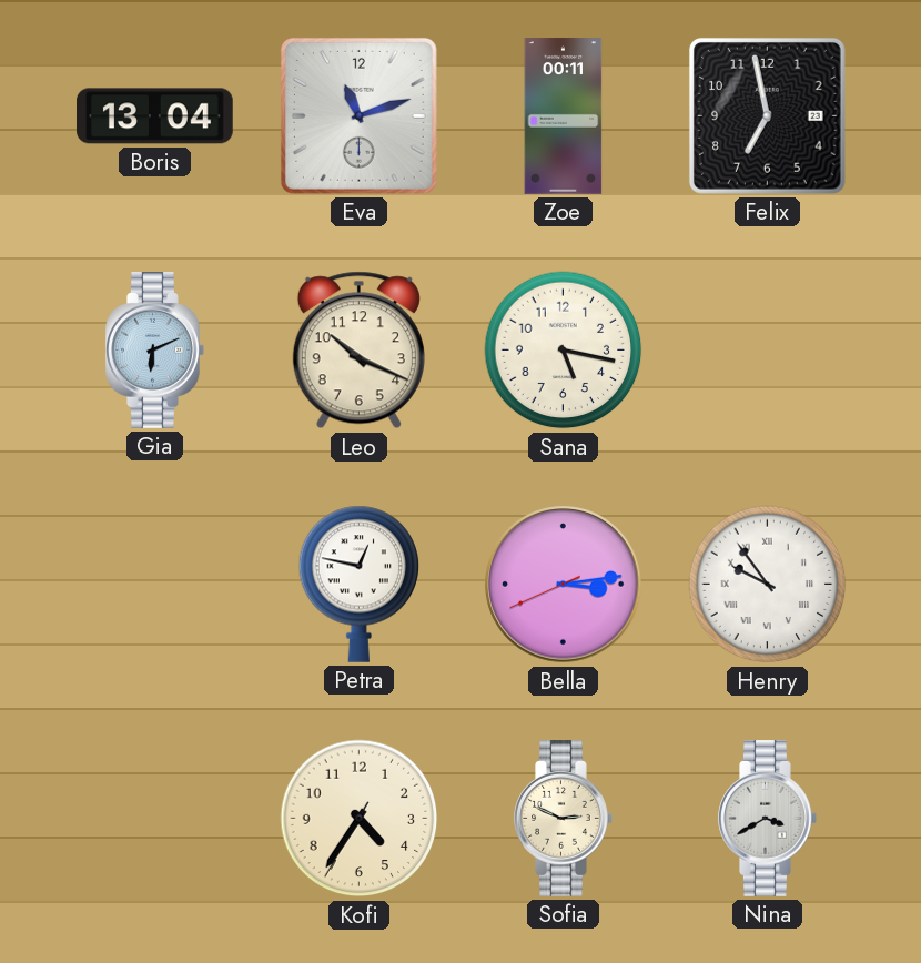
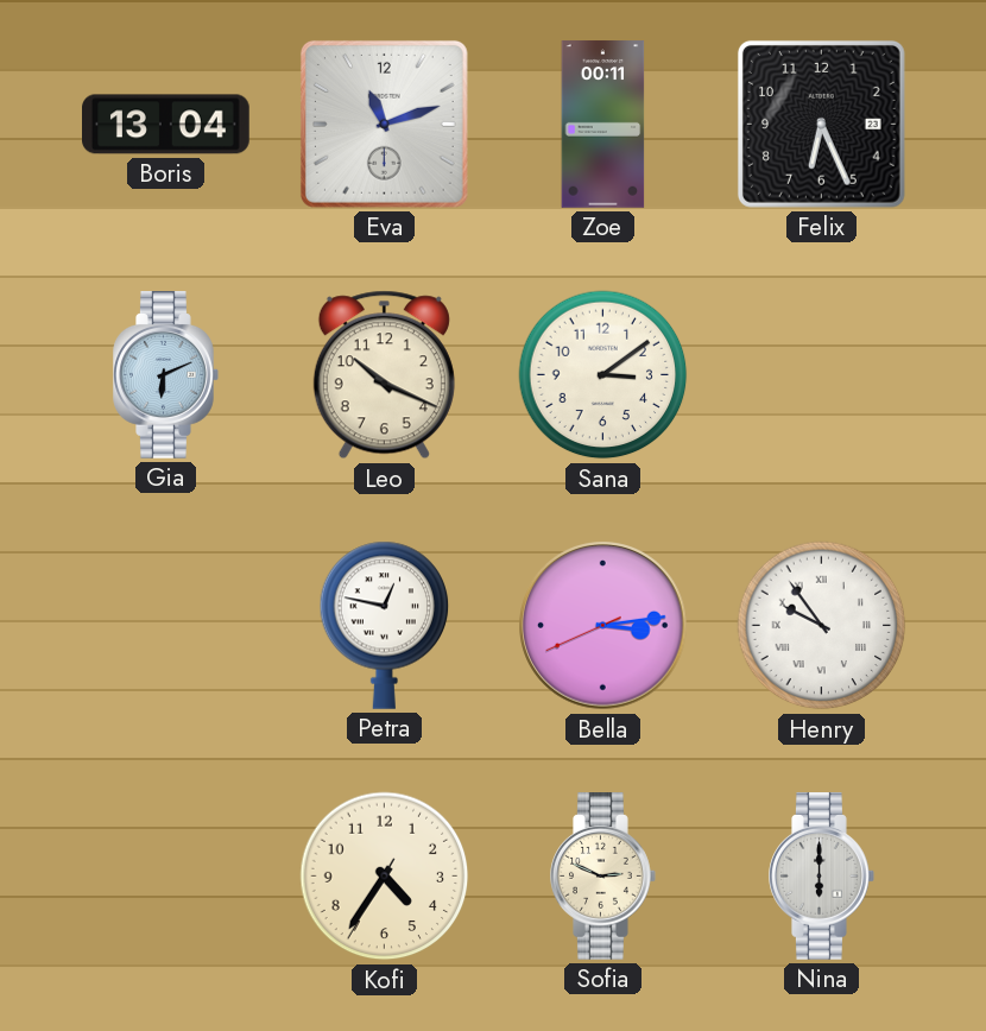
Felix: 6:58 -> 6:26 (821, 124)
Sana: 5:17 -> 3:09 (603, 375)
Nina: 3:40 -> 6:00 (822, 877)
